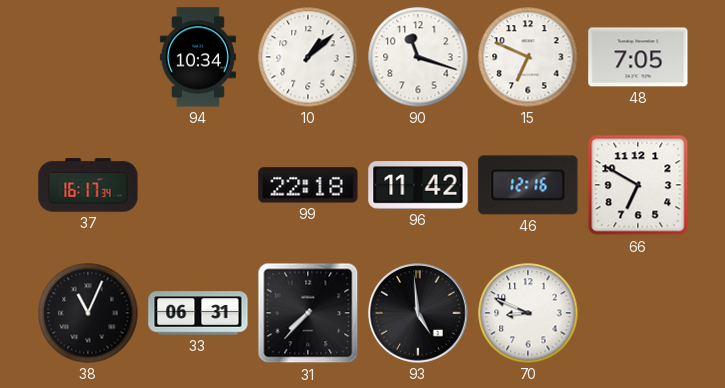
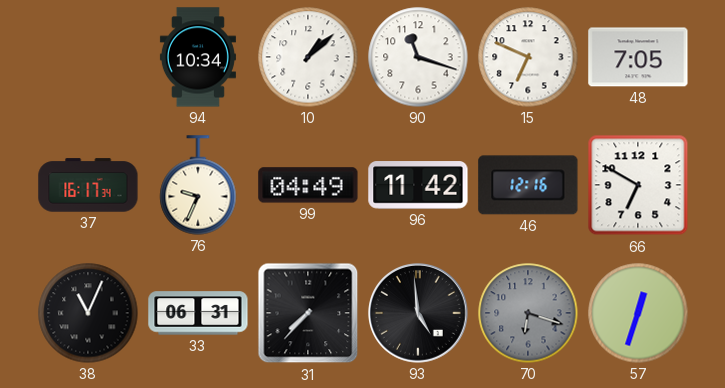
76: none -> 9:34 (198, 185)
99: 22:18 -> 04:49 (308, 185)
70: 8:49 -> 6:18 (528, 313)
70 dial: white -> grey (528, 313)
57: none -> 12:33 (638, 313)
